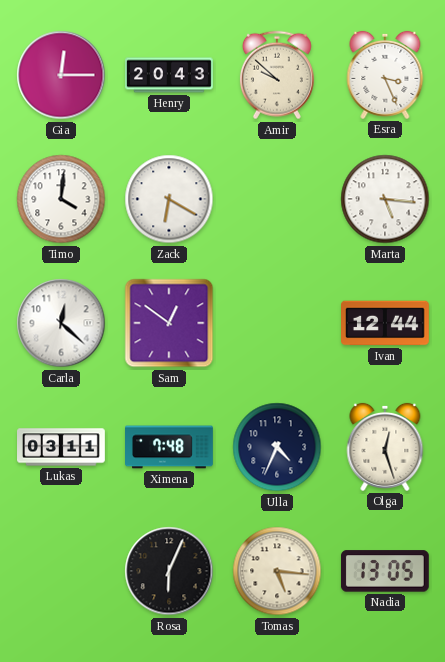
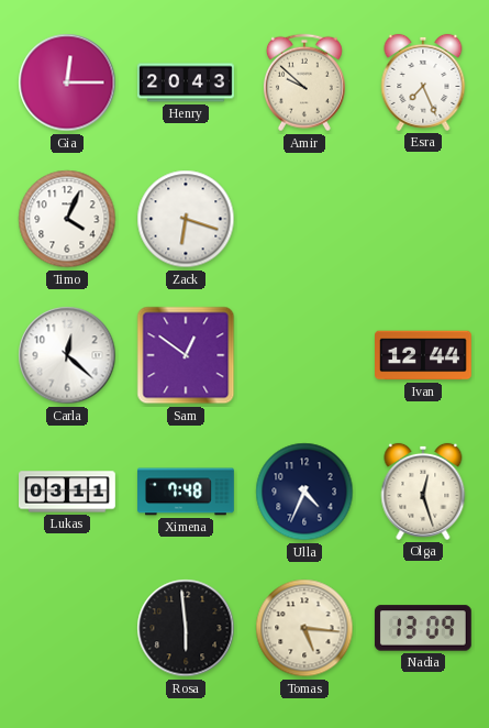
Esra: 3:26 -> 7:26 (423, 82)
Timo: 4:01 -> 4:04 (67, 219)
Zack: 6:20 -> 6:18 (186, 219)
Marta: 5:16 -> none (385, 199)
Rosa: 6:04 -> 5:59 (186, 628)
Nadia: 13:05 -> 13:09 (423, 628)
